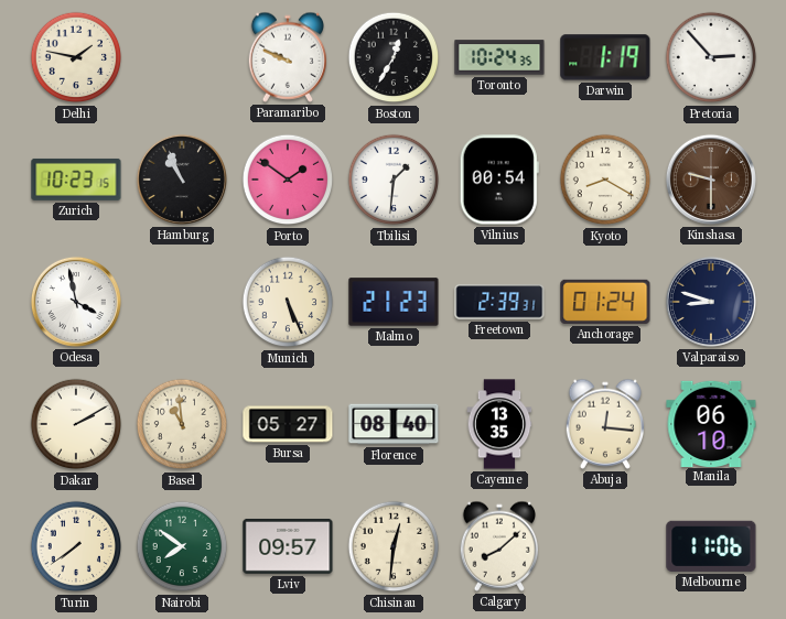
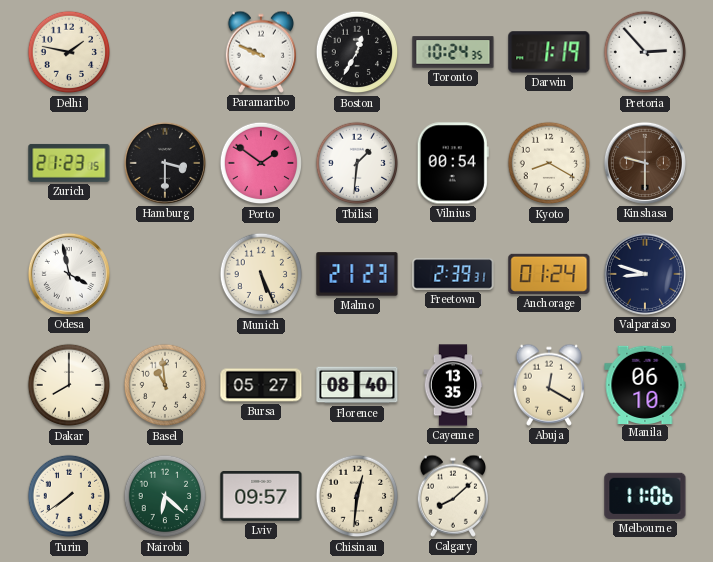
Zurich: 10:23 -> 21:23 (69, 163)
Hamburg: 10:56 -> 3:30 (165, 163)
Dakar: 2:10 -> 8:00 (69, 385)
Abuja: 12:16 -> 12:20 (548, 385)
Nairobi: 7:51 -> 6:22 (165, 496)
